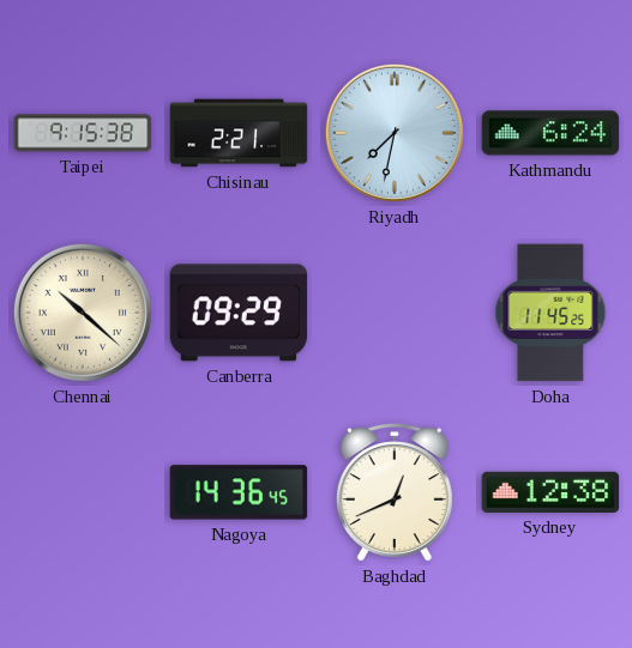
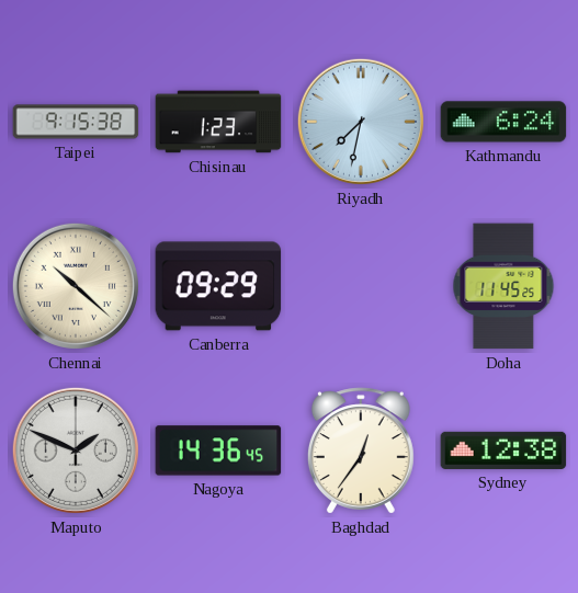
Chisinau: 2:21 -> 1:23 (218, 122)
Maputo: none -> 1:49 (76, 451)
Baghdad: 12:41 -> 12:36 (361, 451)
